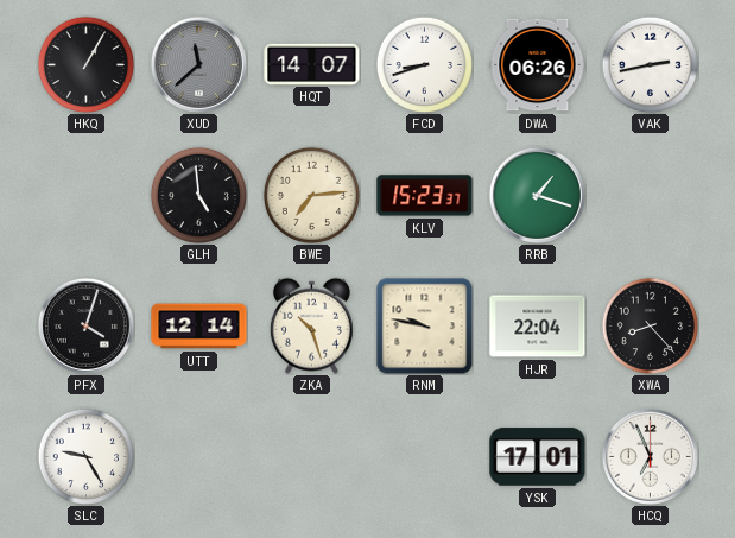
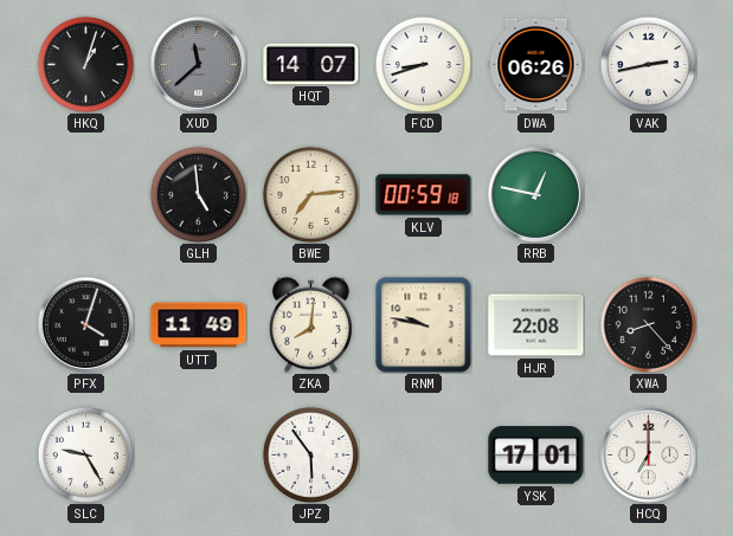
HKQ: 1:05 -> 1:03 (85, 64)
KLV: 15:23 -> 00:59 (424, 195)
RRB: 1:18 -> 12:47 (535, 194)
UTT: 12:14 -> 11:49 (199, 325)
ZKA: 10:27 -> 8:01 (310, 324)
HJR: 22:04 -> 22:08 (536, 325)
JPZ: none -> 5:54 (310, 454)
HCQ: 6:56 -> 7:00 (648, 454)
